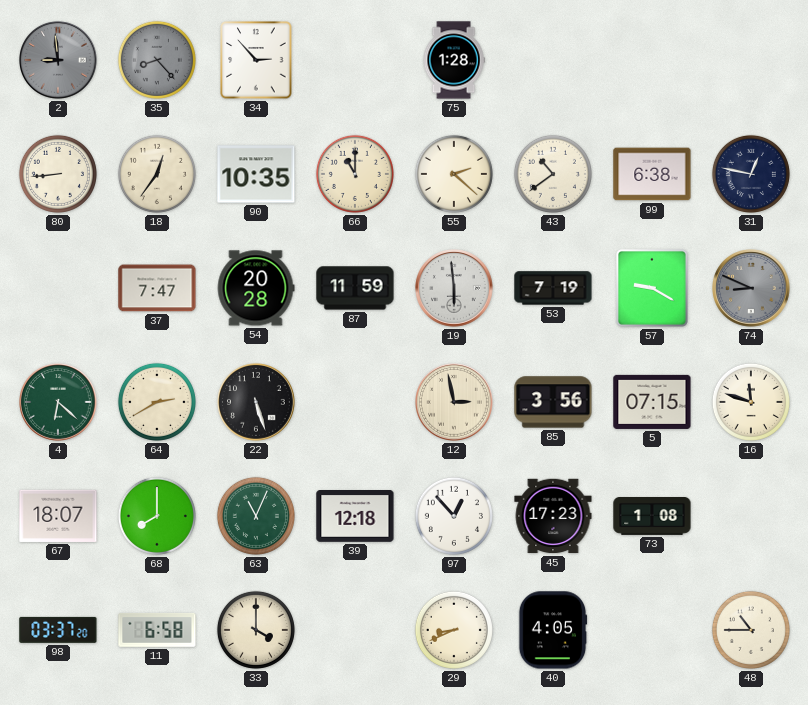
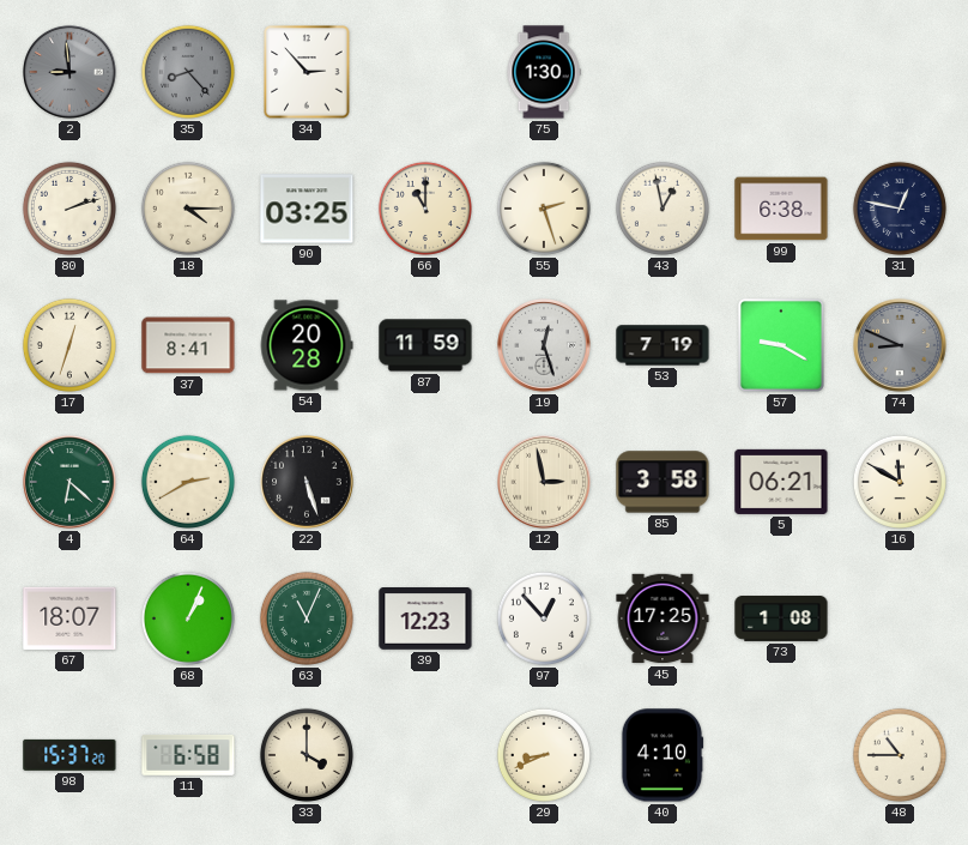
75: 1:28 -> 1:30 (544, 72)
80: 8:44 -> 2:12 (69, 209)
18: 12:36 -> 4:15 (188, 209)
90: 10:35 -> 03:25 (307, 209)
55: 2:22 -> 2:27 (544, 209)
43: 10:39 -> 12:58 (663, 209)
17: none -> 12:33 (69, 345)
37: 7:47 -> 8:41 (188, 345)
19: 5:59 -> 12:27 (544, 345)
85: 3:56 -> 3:58 (663, 482)
5: 07:15 -> 06:21 (781, 482)
16: 11:48 -> 11:50 (900, 482)
68: 8:00 -> 1:04 (188, 618)
39: 12:18 -> 12:23 (425, 620)
45: 17:23 -> 17:25 (663, 618)
98: 03:37 -> 15:37 (69, 755)
40: 4:05 -> 4:10 (663, 755)
